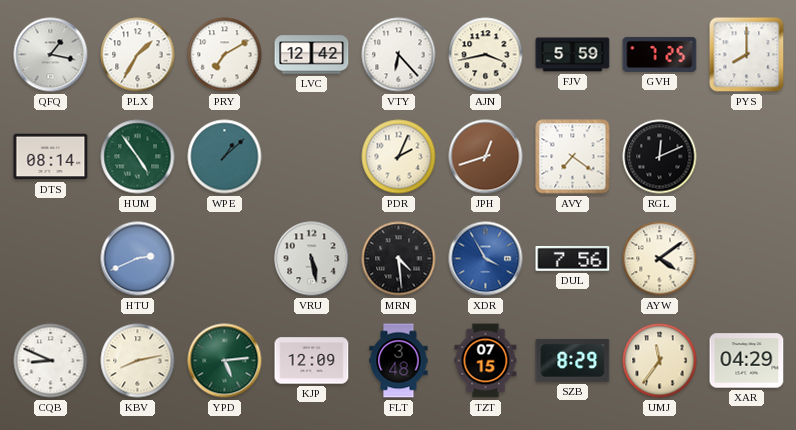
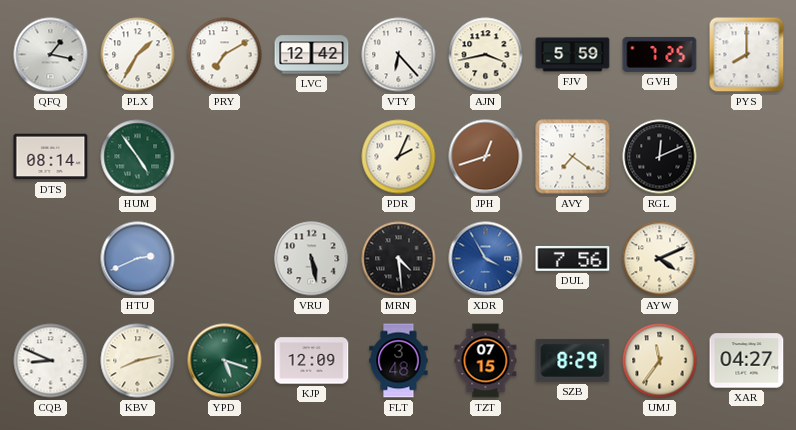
WPE: 1:08 -> none (225, 157)
AYW: 4:09 -> 4:11 (660, 259)
YPD: 5:14 -> 5:18 (225, 361)
XAR: 04:29 -> 04:27 (747, 361)
